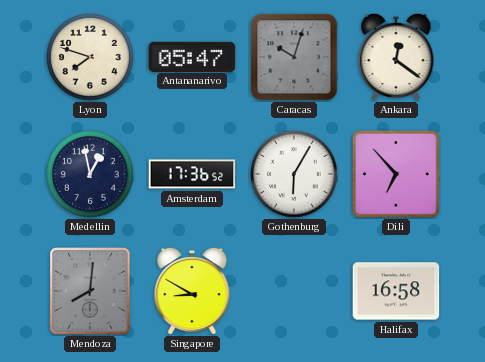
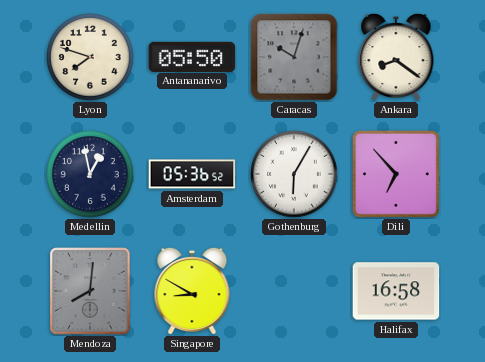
Antananarivo: 05:47 -> 05:50 (192, 56)
Ankara: 12:21 -> 8:21 (396, 57)
Amsterdam: 17:36 -> 05:36 (192, 174)
